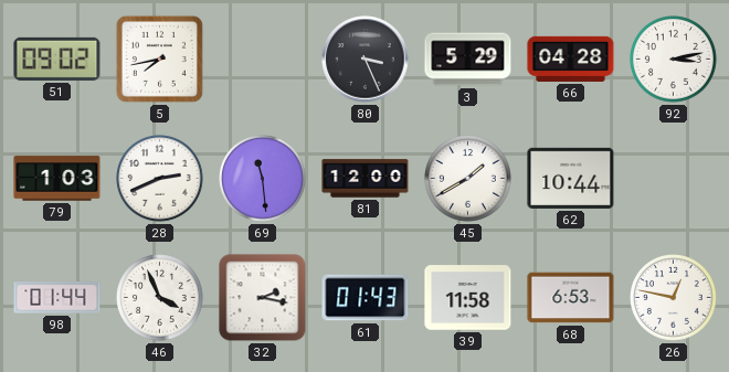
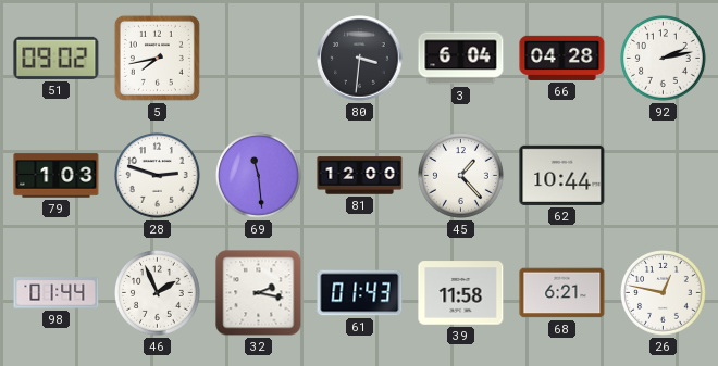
80: 3:26 -> 3:31 (360, 59)
3: 5:29 -> 6:04 (461, 59)
92: 3:13 -> 2:13 (664, 59)
28: 2:41 -> 2:48 (158, 176)
45: 1:40 -> 1:23 (461, 176)
46: 3:56 -> 1:56 (158, 293)
68: 6:53 -> 6:21 (562, 293)
